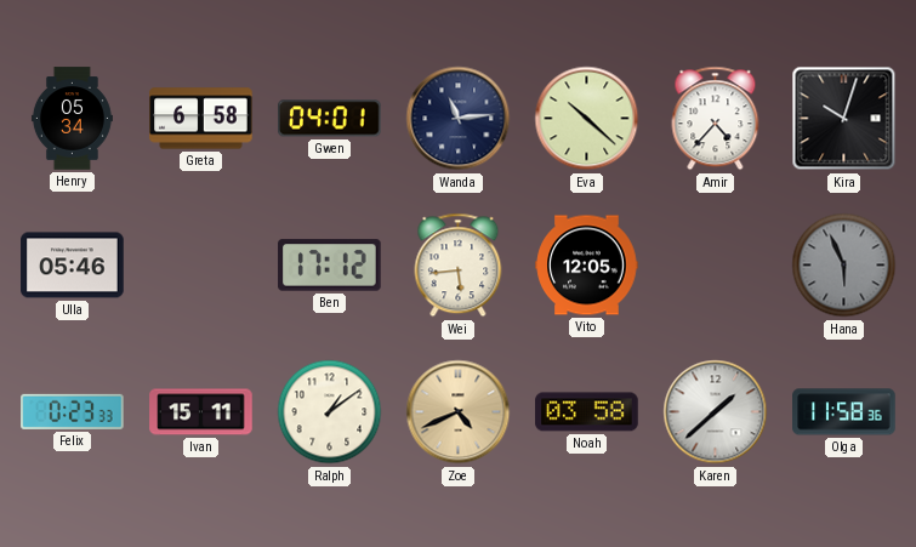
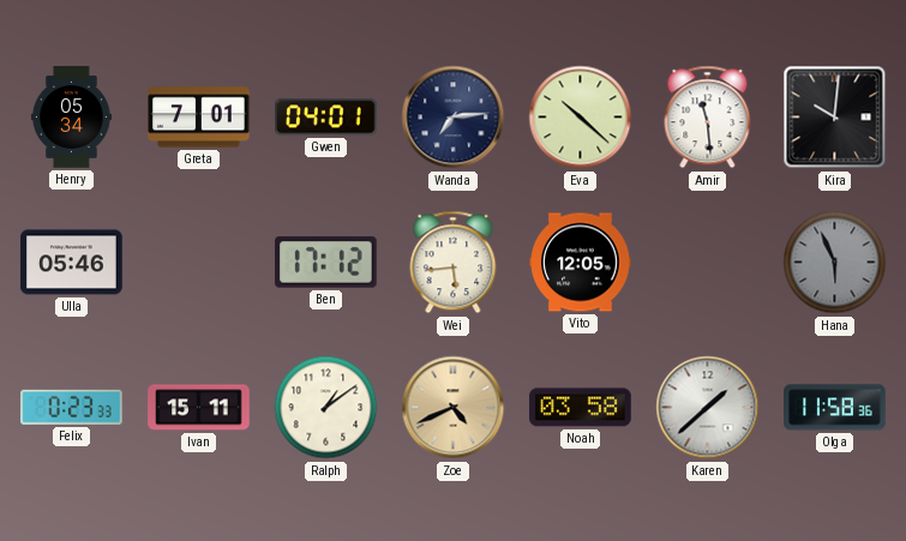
Greta: 6:58 -> 7:01 (199, 118)
Wanda: 11:14 -> 7:14 (454, 118)
Amir: 4:37 -> 11:29 (708, 118)
Kira: 10:03 -> 10:01 (835, 118)
